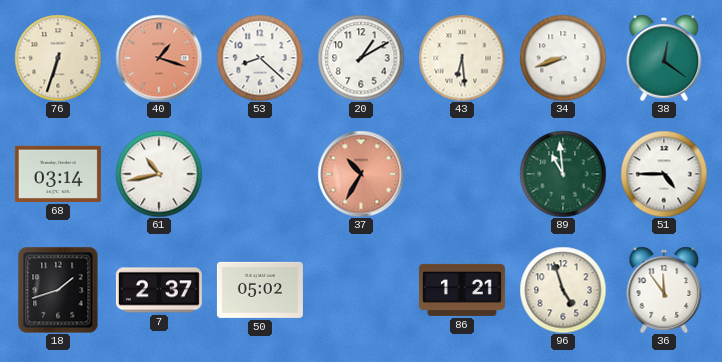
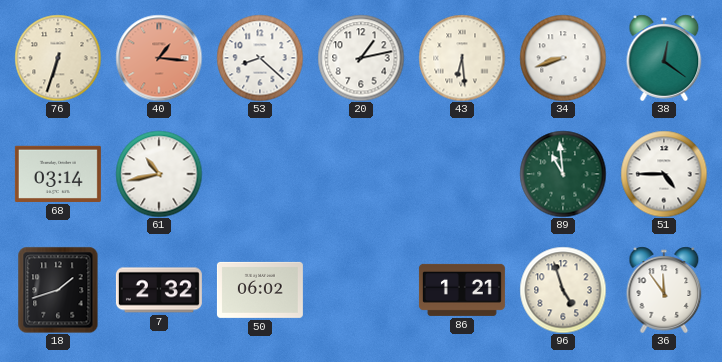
40: 1:18 -> 1:16 (159, 58)
20: 1:10 -> 1:13 (361, 58)
37: 10:35 -> none (361, 174)
7: 2:37 -> 2:32 (159, 290)
50: 05:02 -> 06:02 (260, 290)
